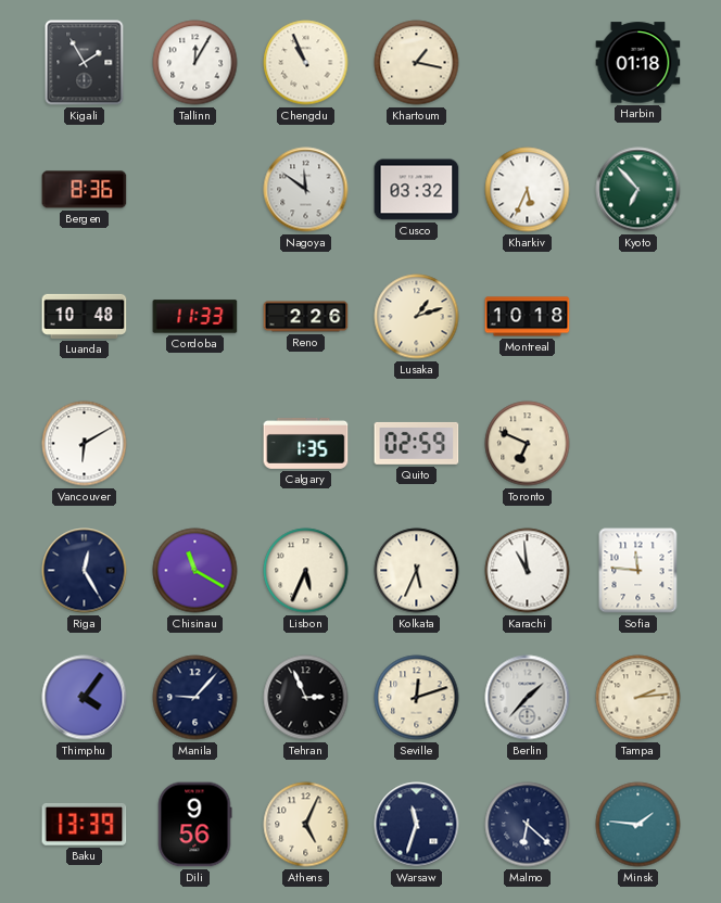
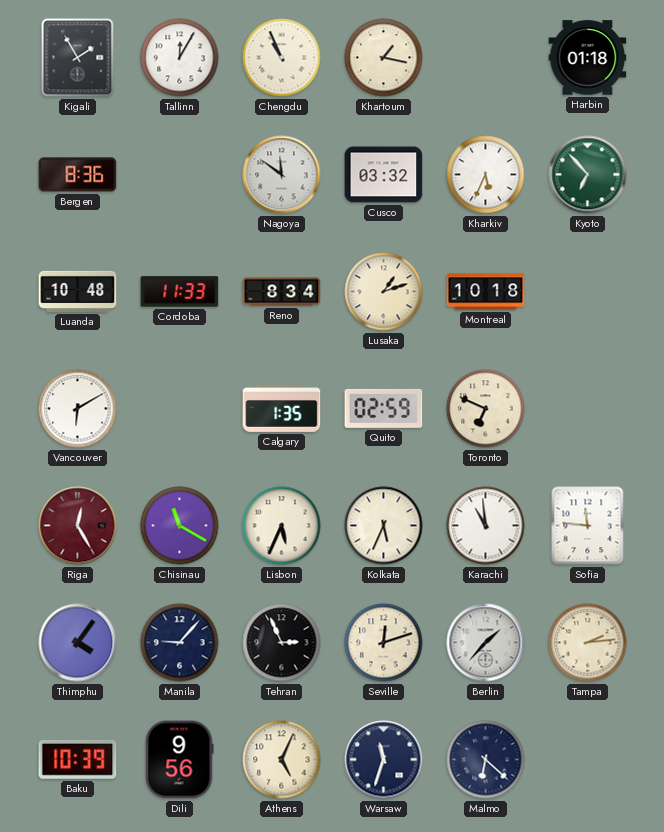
Reno: 2:26 -> 8:34 (282, 292)
Riga dial: navy -> burgundy (78, 526)
Baku: 13:39 -> 10:39 (78, 759)
Minsk: 1:46 -> none (638, 825)
